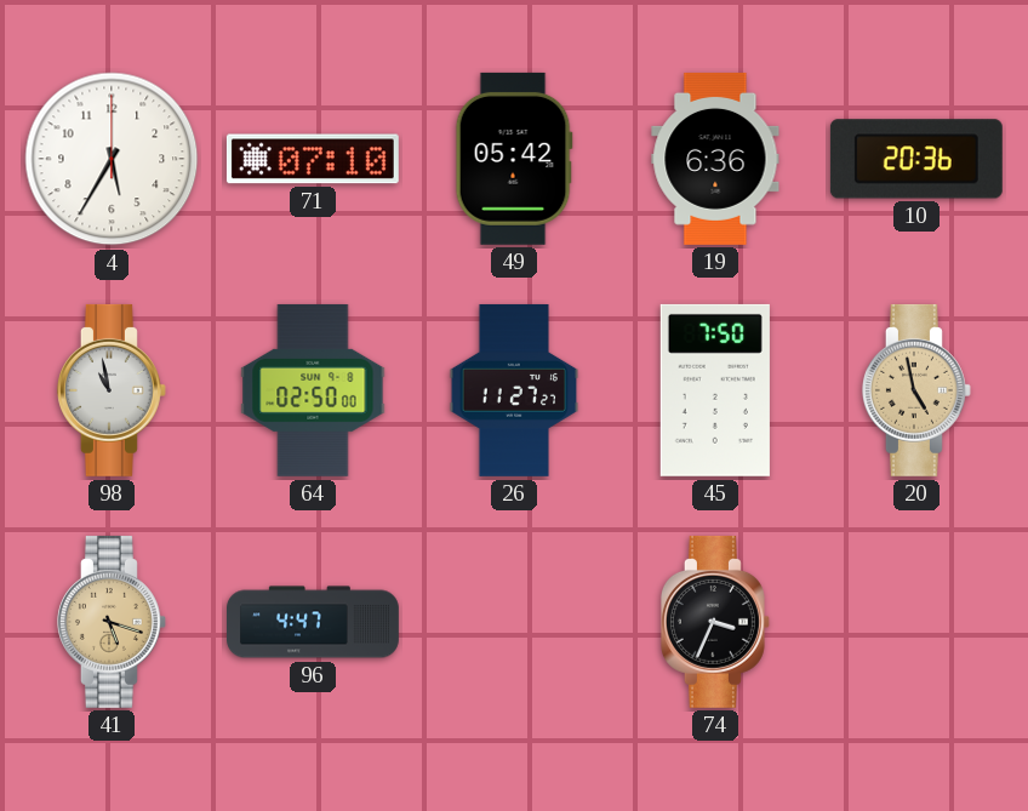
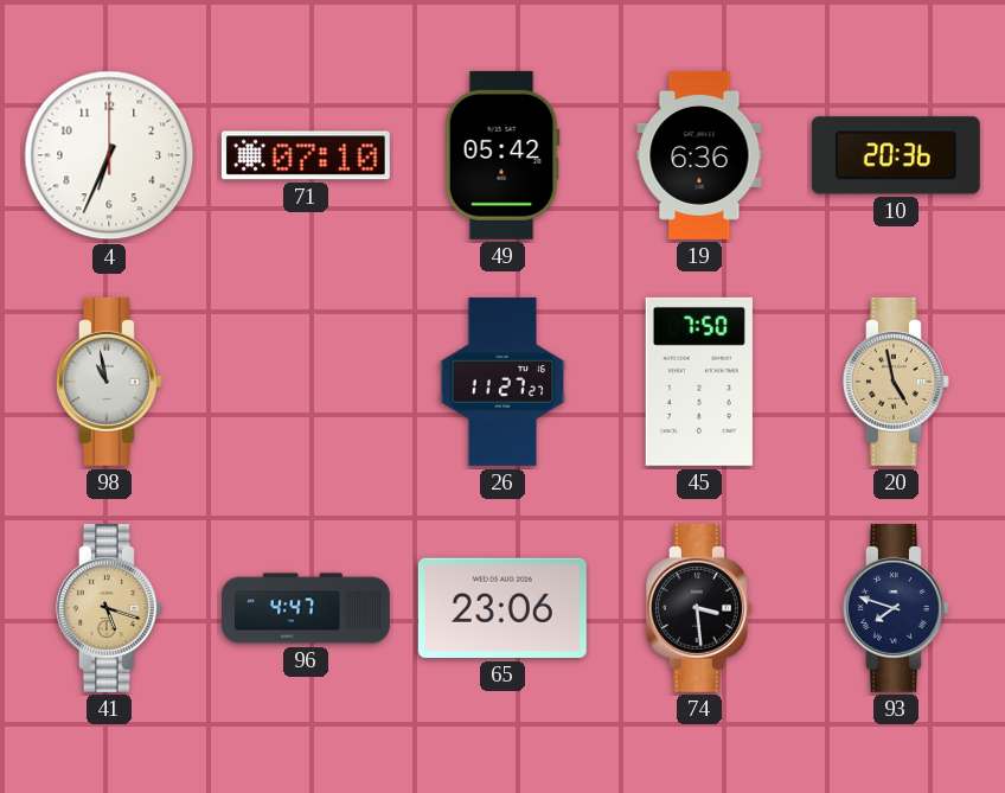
4: 5:35 -> 6:34 (109, 155)
64: 02:50 -> none (313, 390)
65: none -> 23:06 (503, 608)
74: 3:34 -> 3:29 (699, 608)
93: none -> 7:48 (896, 608)
